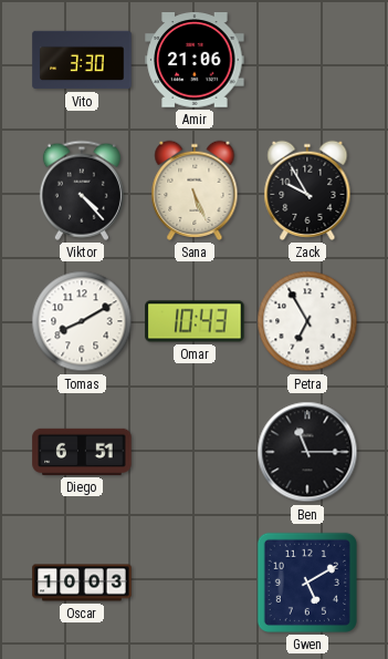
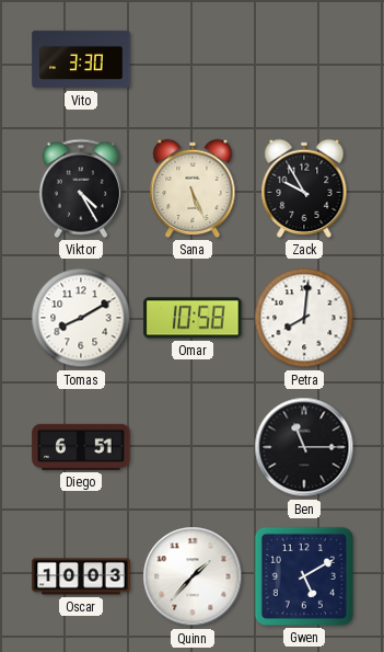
Amir: 21:06 -> none (195, 61)
Viktor: 4:23 -> 4:25 (81, 188)
Omar: 10:43 -> 10:58 (193, 318)
Petra: 6:55 -> 8:01 (304, 318)
Quinn: none -> 1:37 (193, 576)
